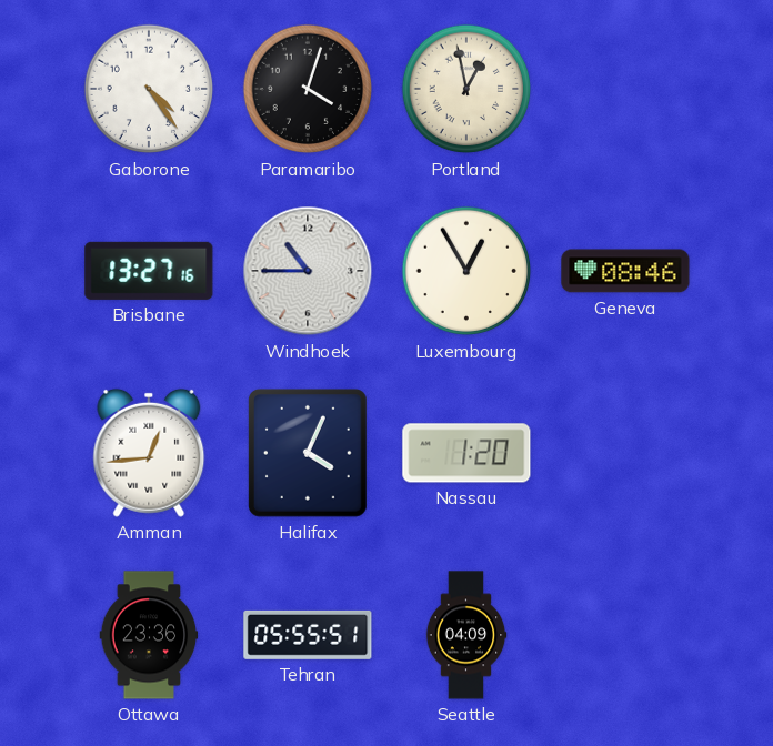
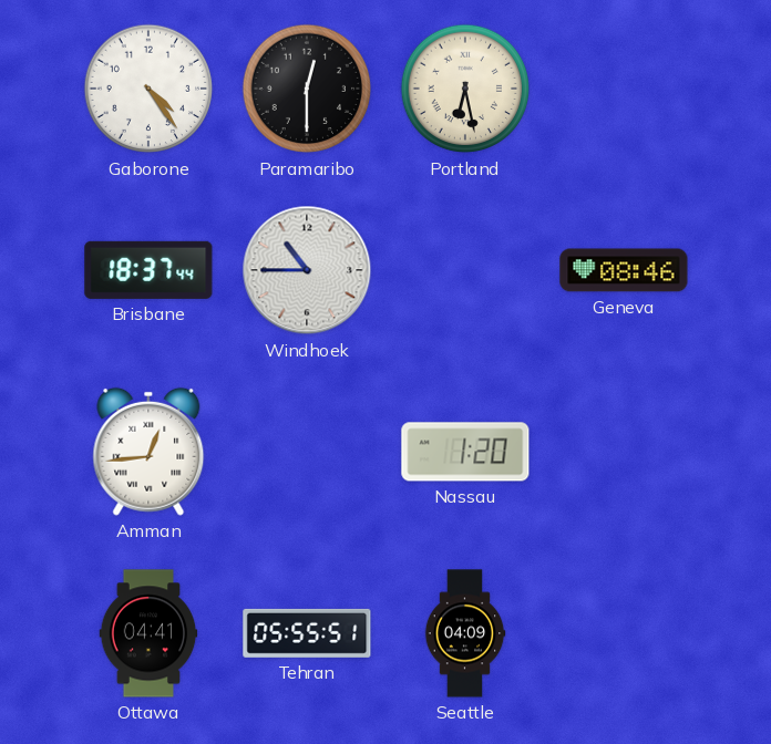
Paramaribo: 4:03 -> 12:30 (307, 89)
Portland: 12:58 -> 6:28 (465, 89)
Brisbane: 13:27 -> 18:37 (148, 270)
Luxembourg: 12:55 -> none (466, 271)
Halifax: 4:04 -> none (308, 453)
Ottawa: 23:36 -> 04:41 (148, 633)
